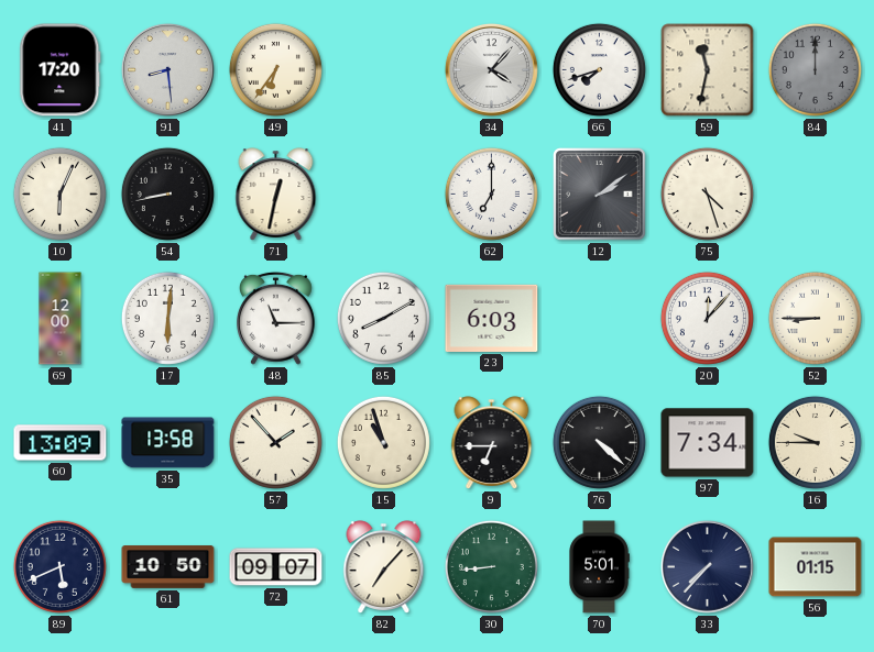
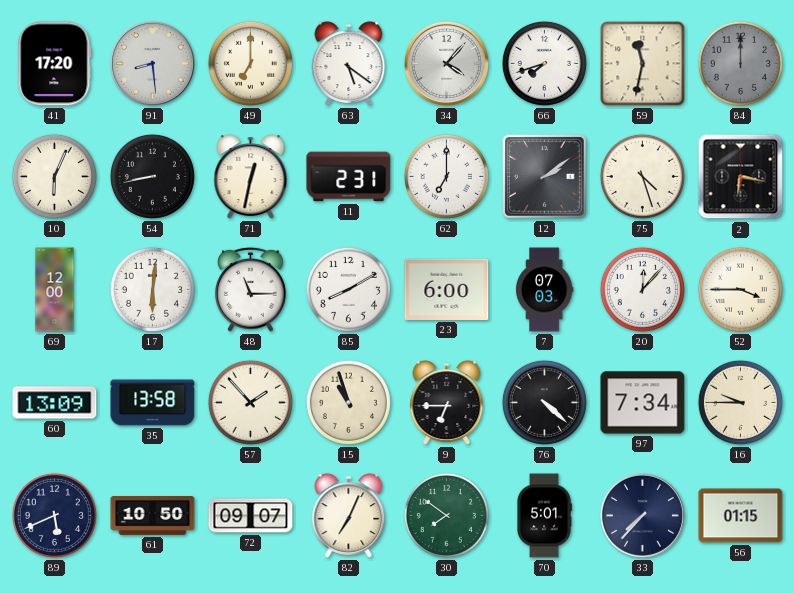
49: 6:36 -> 7:00 (250, 63)
63: none -> 5:21 (349, 64)
11: none -> 2:31 (349, 177)
2: none -> 6:17 (741, 177)
23: 6:03 -> 6:00 (447, 289)
7: none -> 07:03 (544, 290)
52: 8:45 -> 3:45 (740, 289)
82: 7:07 -> 7:04 (349, 516)
30: 8:44 -> 7:51 (446, 515)
